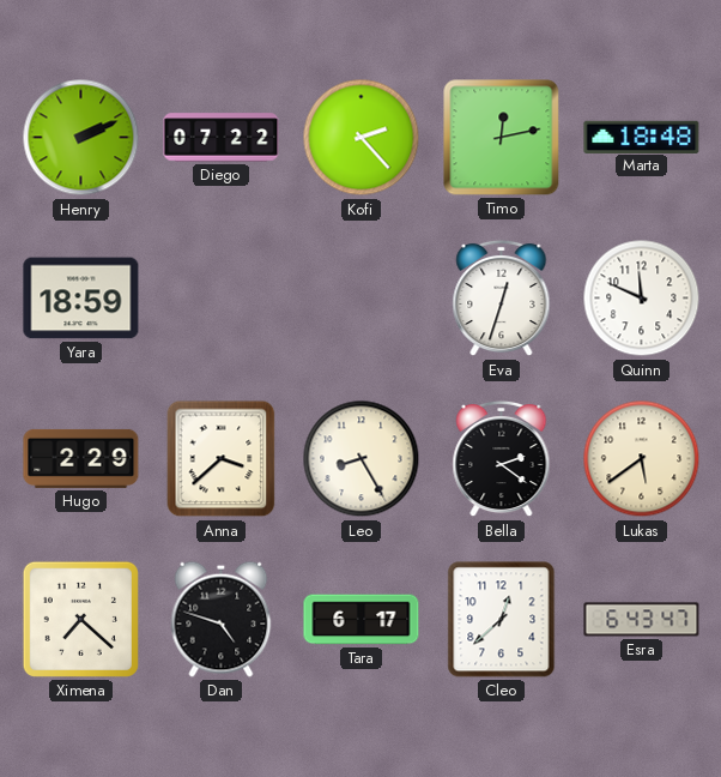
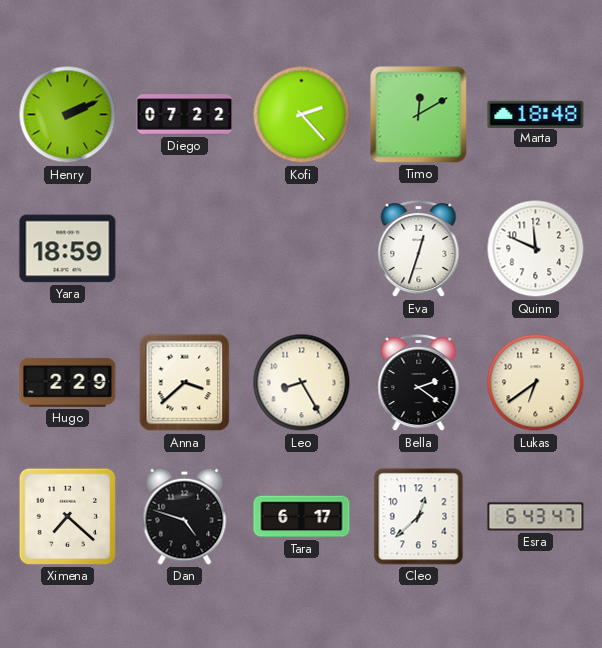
Timo: 12:13 -> 12:10 (419, 115)
Lukas: 5:39 -> 6:39 (536, 383)
